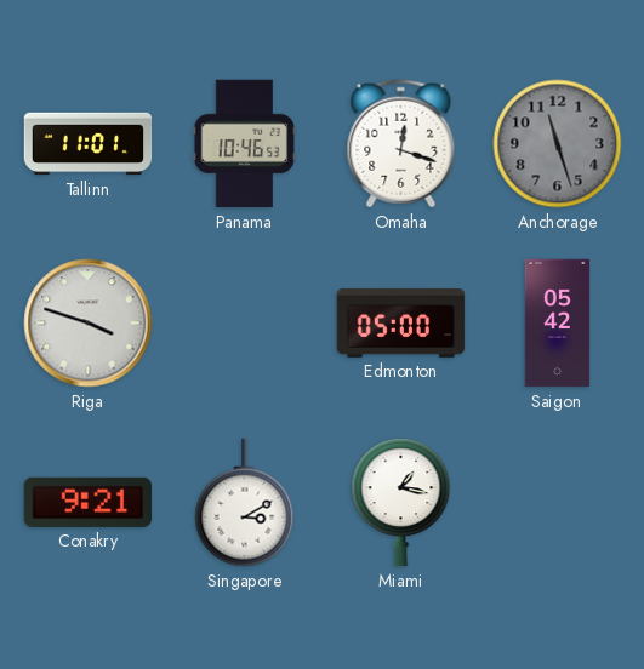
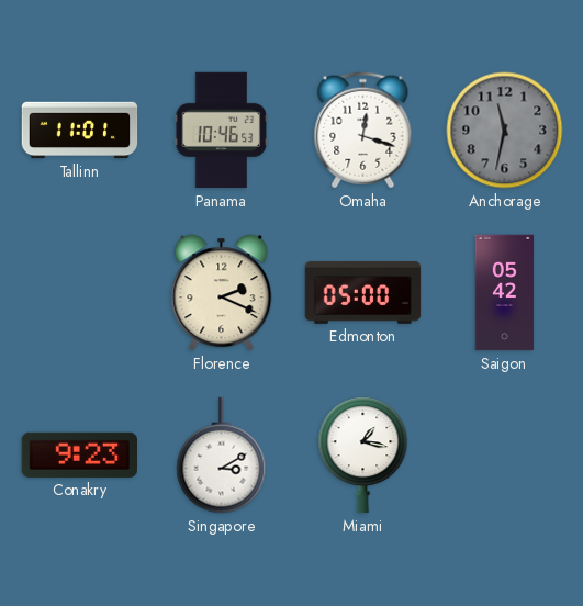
Anchorage: 11:27 -> 11:32 (505, 131)
Riga: 3:48 -> none (89, 324)
Florence: none -> 2:19 (222, 293)
Conakry: 9:21 -> 9:23 (79, 454)
